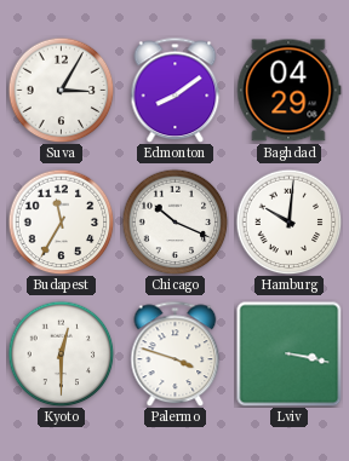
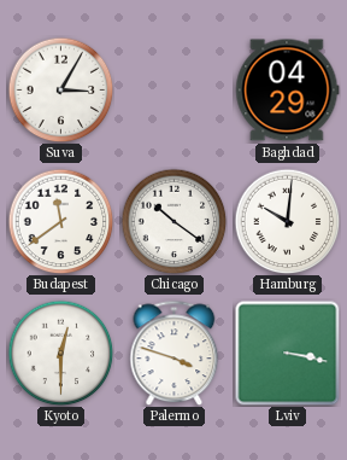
Edmonton: 8:09 -> none (176, 90)
Budapest: 11:35 -> 11:39 (60, 221)
Chicago: 10:19 -> 10:21 (173, 221)
